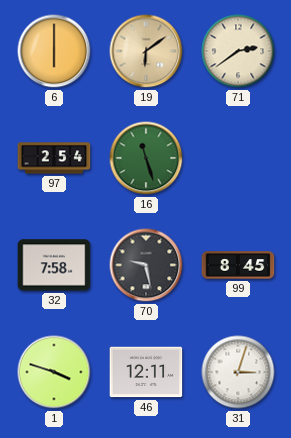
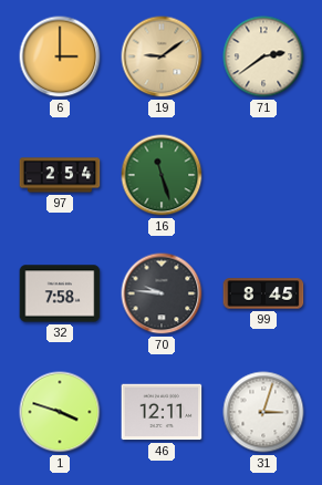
6: 6:00 -> 3:00 (60, 56)
19: 6:09 -> 9:09 (162, 56)
70: 9:28 -> 9:46 (162, 293)
